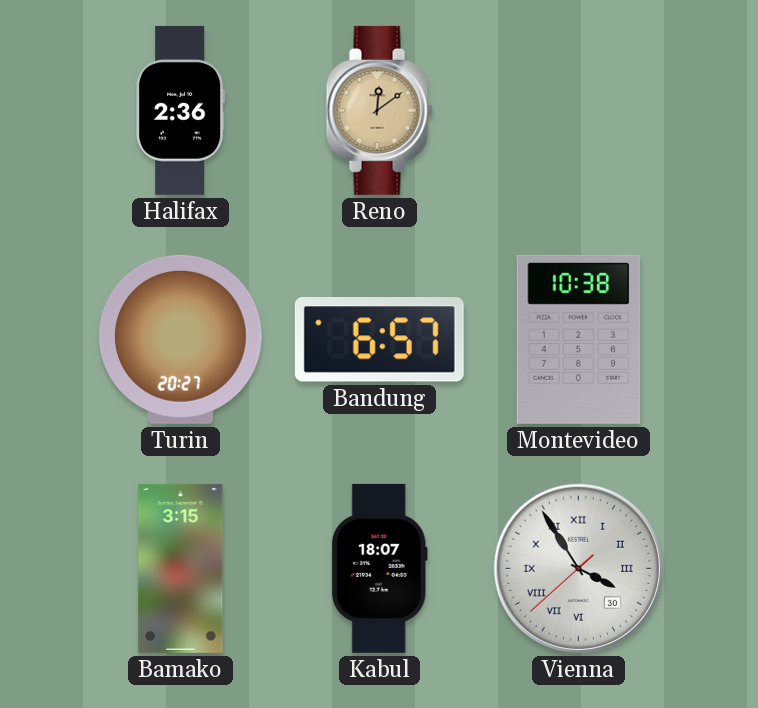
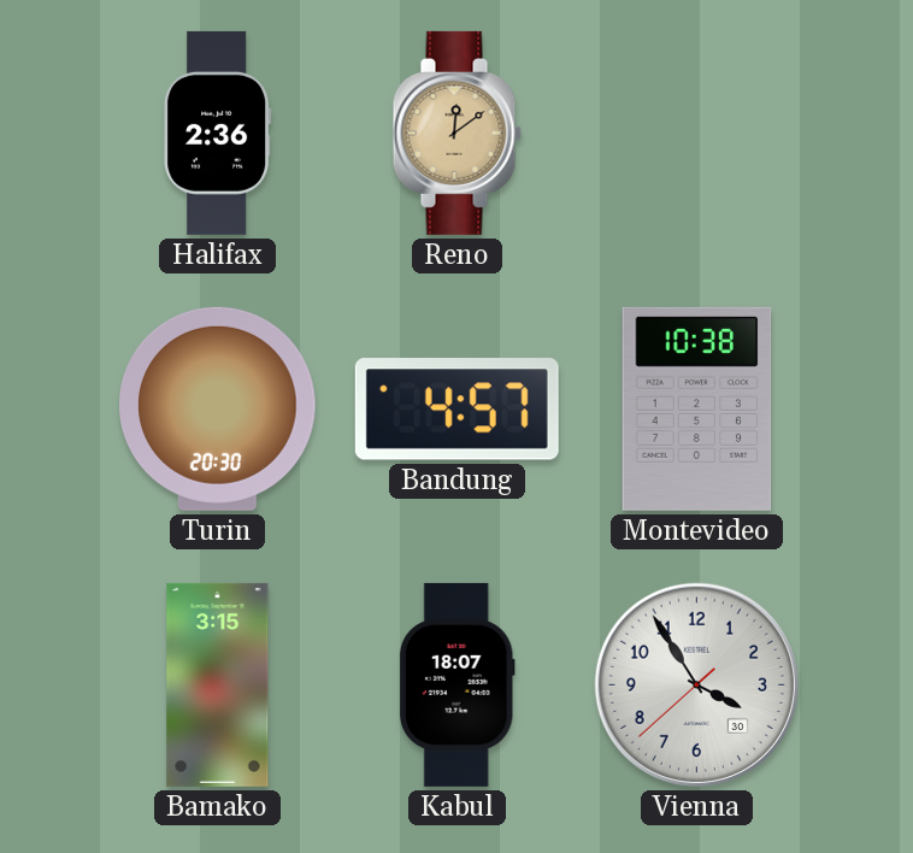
Turin: 20:27 -> 20:30 (218, 408)
Bandung: 6:57 -> 4:57 (456, 410)
Vienna numerals: Roman -> Arabic (696, 684)
